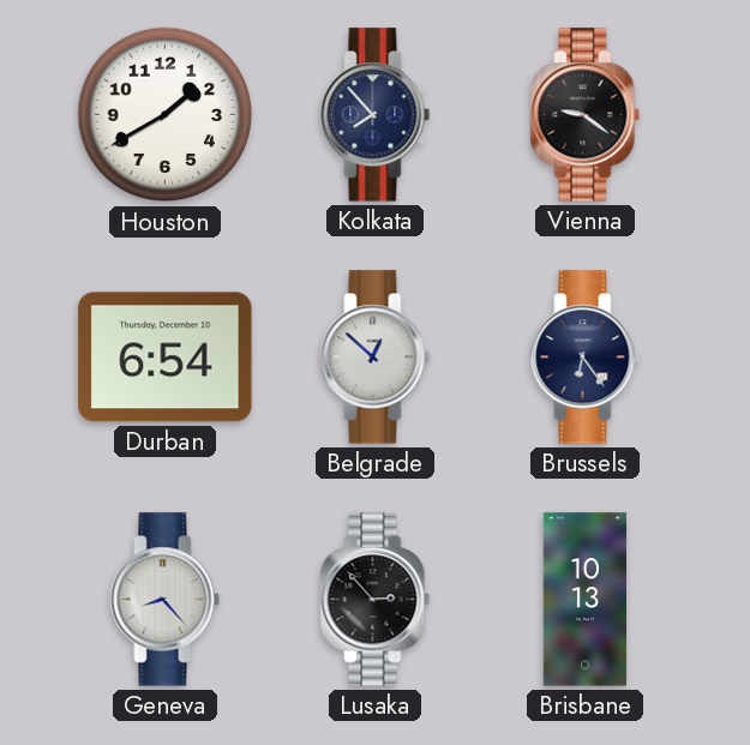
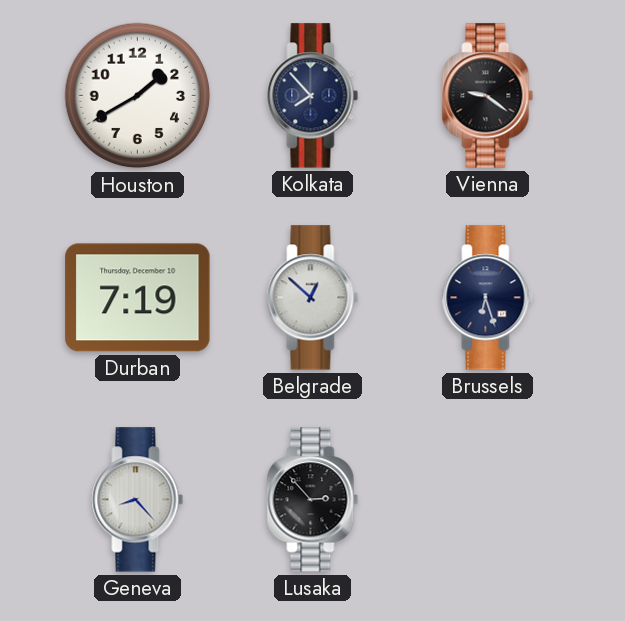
Durban: 6:54 -> 7:19 (138, 298)
Brussels: 6:24 -> 6:27 (488, 298)
Brisbane: 10:13 -> none (584, 600)
